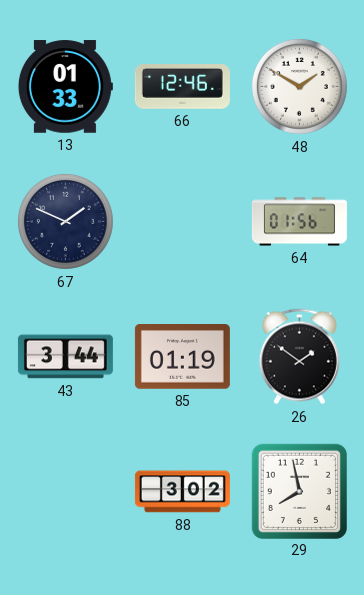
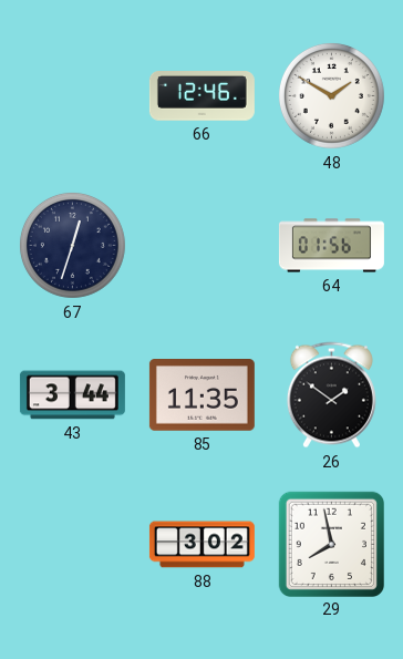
13: 01:33 -> none (65, 87)
67: 1:49 -> 12:33 (72, 245)
85: 01:19 -> 11:35 (201, 395)
